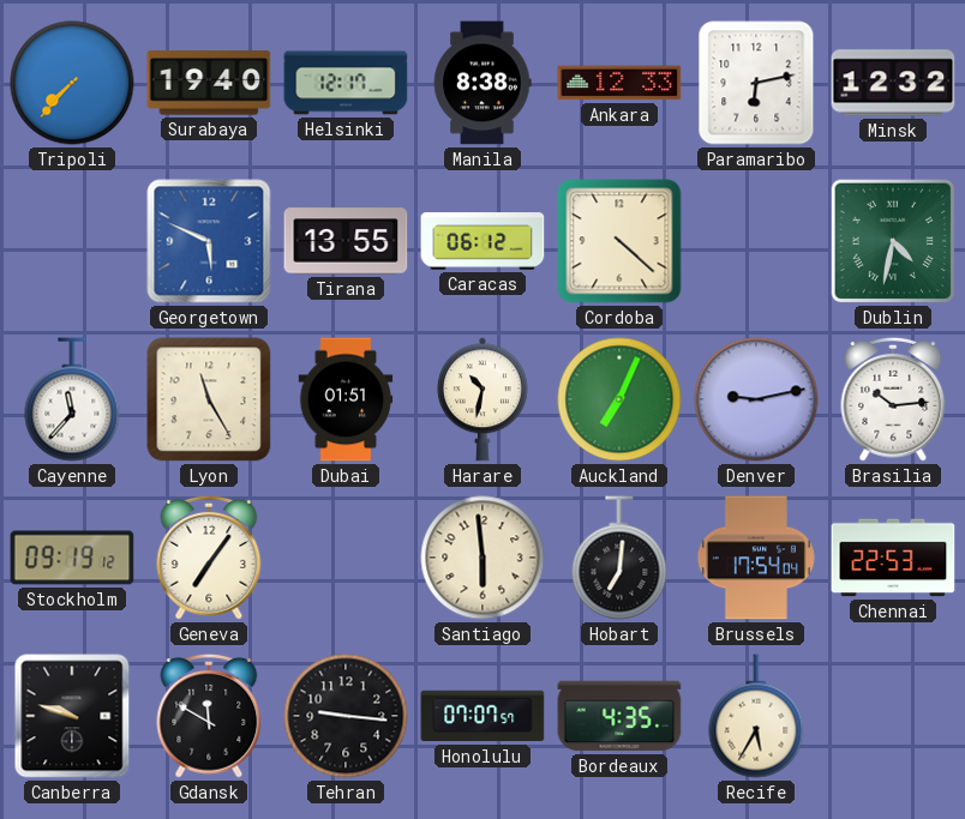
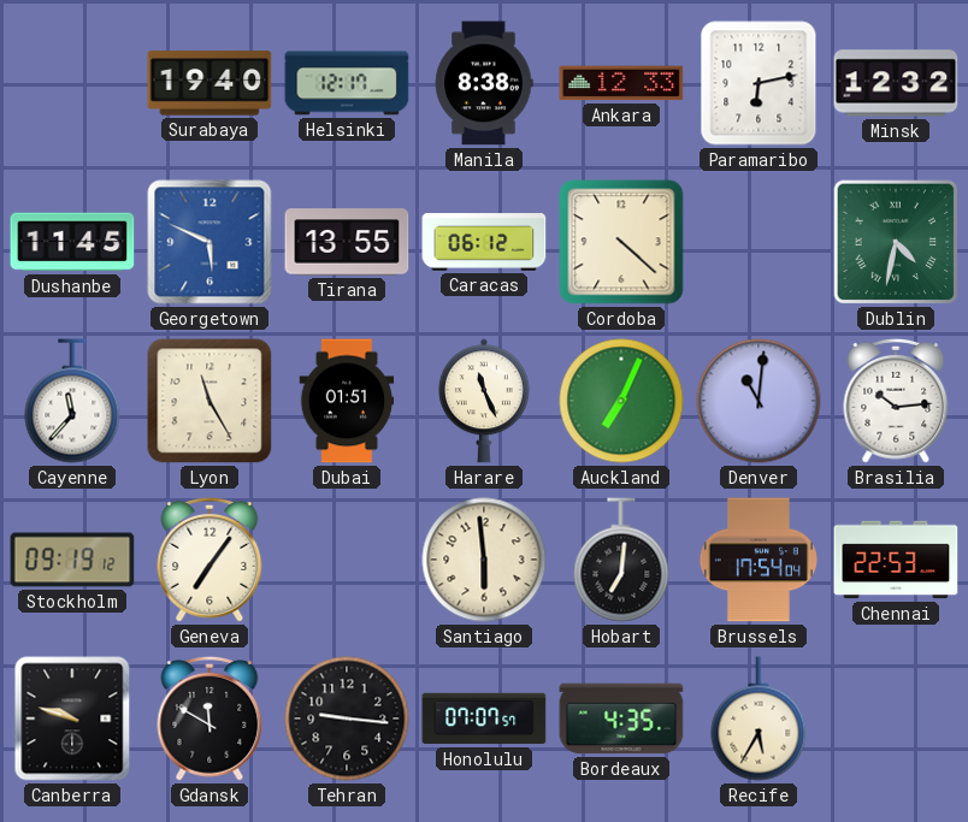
Tripoli: 7:37 -> none (72, 83)
Dushanbe: none -> 11:45 (72, 242)
Harare: 10:32 -> 11:26 (484, 401)
Denver: 9:13 -> 11:01 (759, 401)
